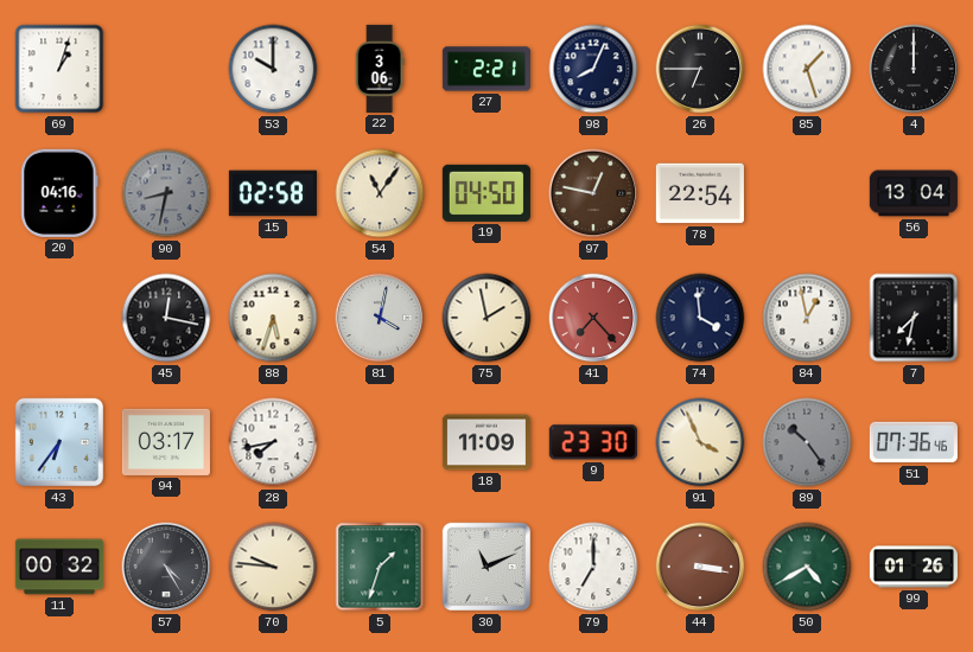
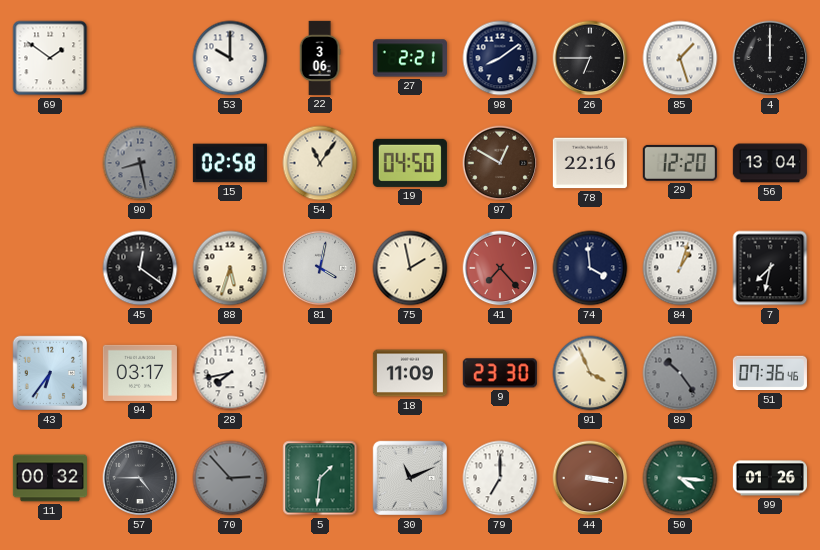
69: 1:03 -> 1:51 (50, 58)
98: 8:04 -> 8:09 (500, 58)
20: 04:16 -> none (59, 193)
90: 8:32 -> 8:28 (140, 163)
97: 12:47 -> 12:50 (500, 163)
78: 22:54 -> 22:16 (590, 163)
29: none -> 12:20 (680, 163)
45: 12:17 -> 12:21 (140, 268)
84: 12:58 -> 1:03 (680, 268)
57: 4:25 -> 4:45 (140, 478)
70: 9:46 -> 2:53 (230, 478)
70 dial: cream -> grey (230, 478)
5: 1:33 -> 1:31 (320, 478)
50: 4:40 -> 4:16 (680, 478)
